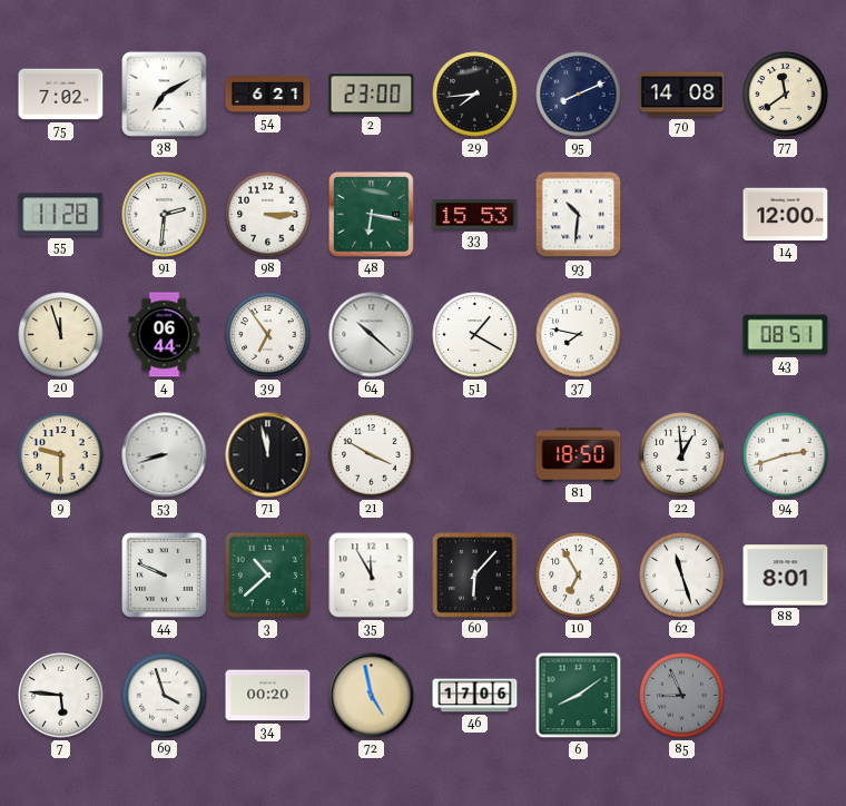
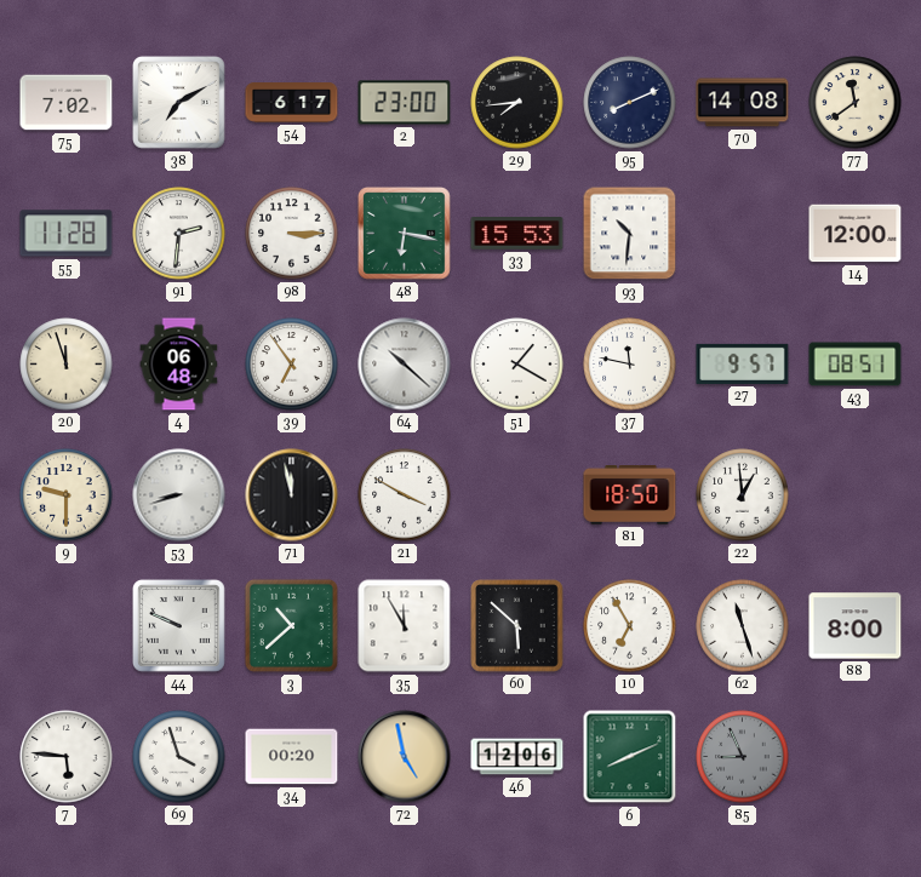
54: 6:21 -> 6:17 (292, 103)
4: 06:44 -> 06:48 (179, 365)
37: 7:47 -> 11:47 (630, 365)
27: none -> 9:57 (743, 363)
94: 2:42 -> none (786, 455)
60: 6:07 -> 5:52 (517, 626)
88: 8:01 -> 8:00 (856, 626)
46: 17:06 -> 12:06 (517, 757)
6: 8:09 -> 8:11 (630, 757)
